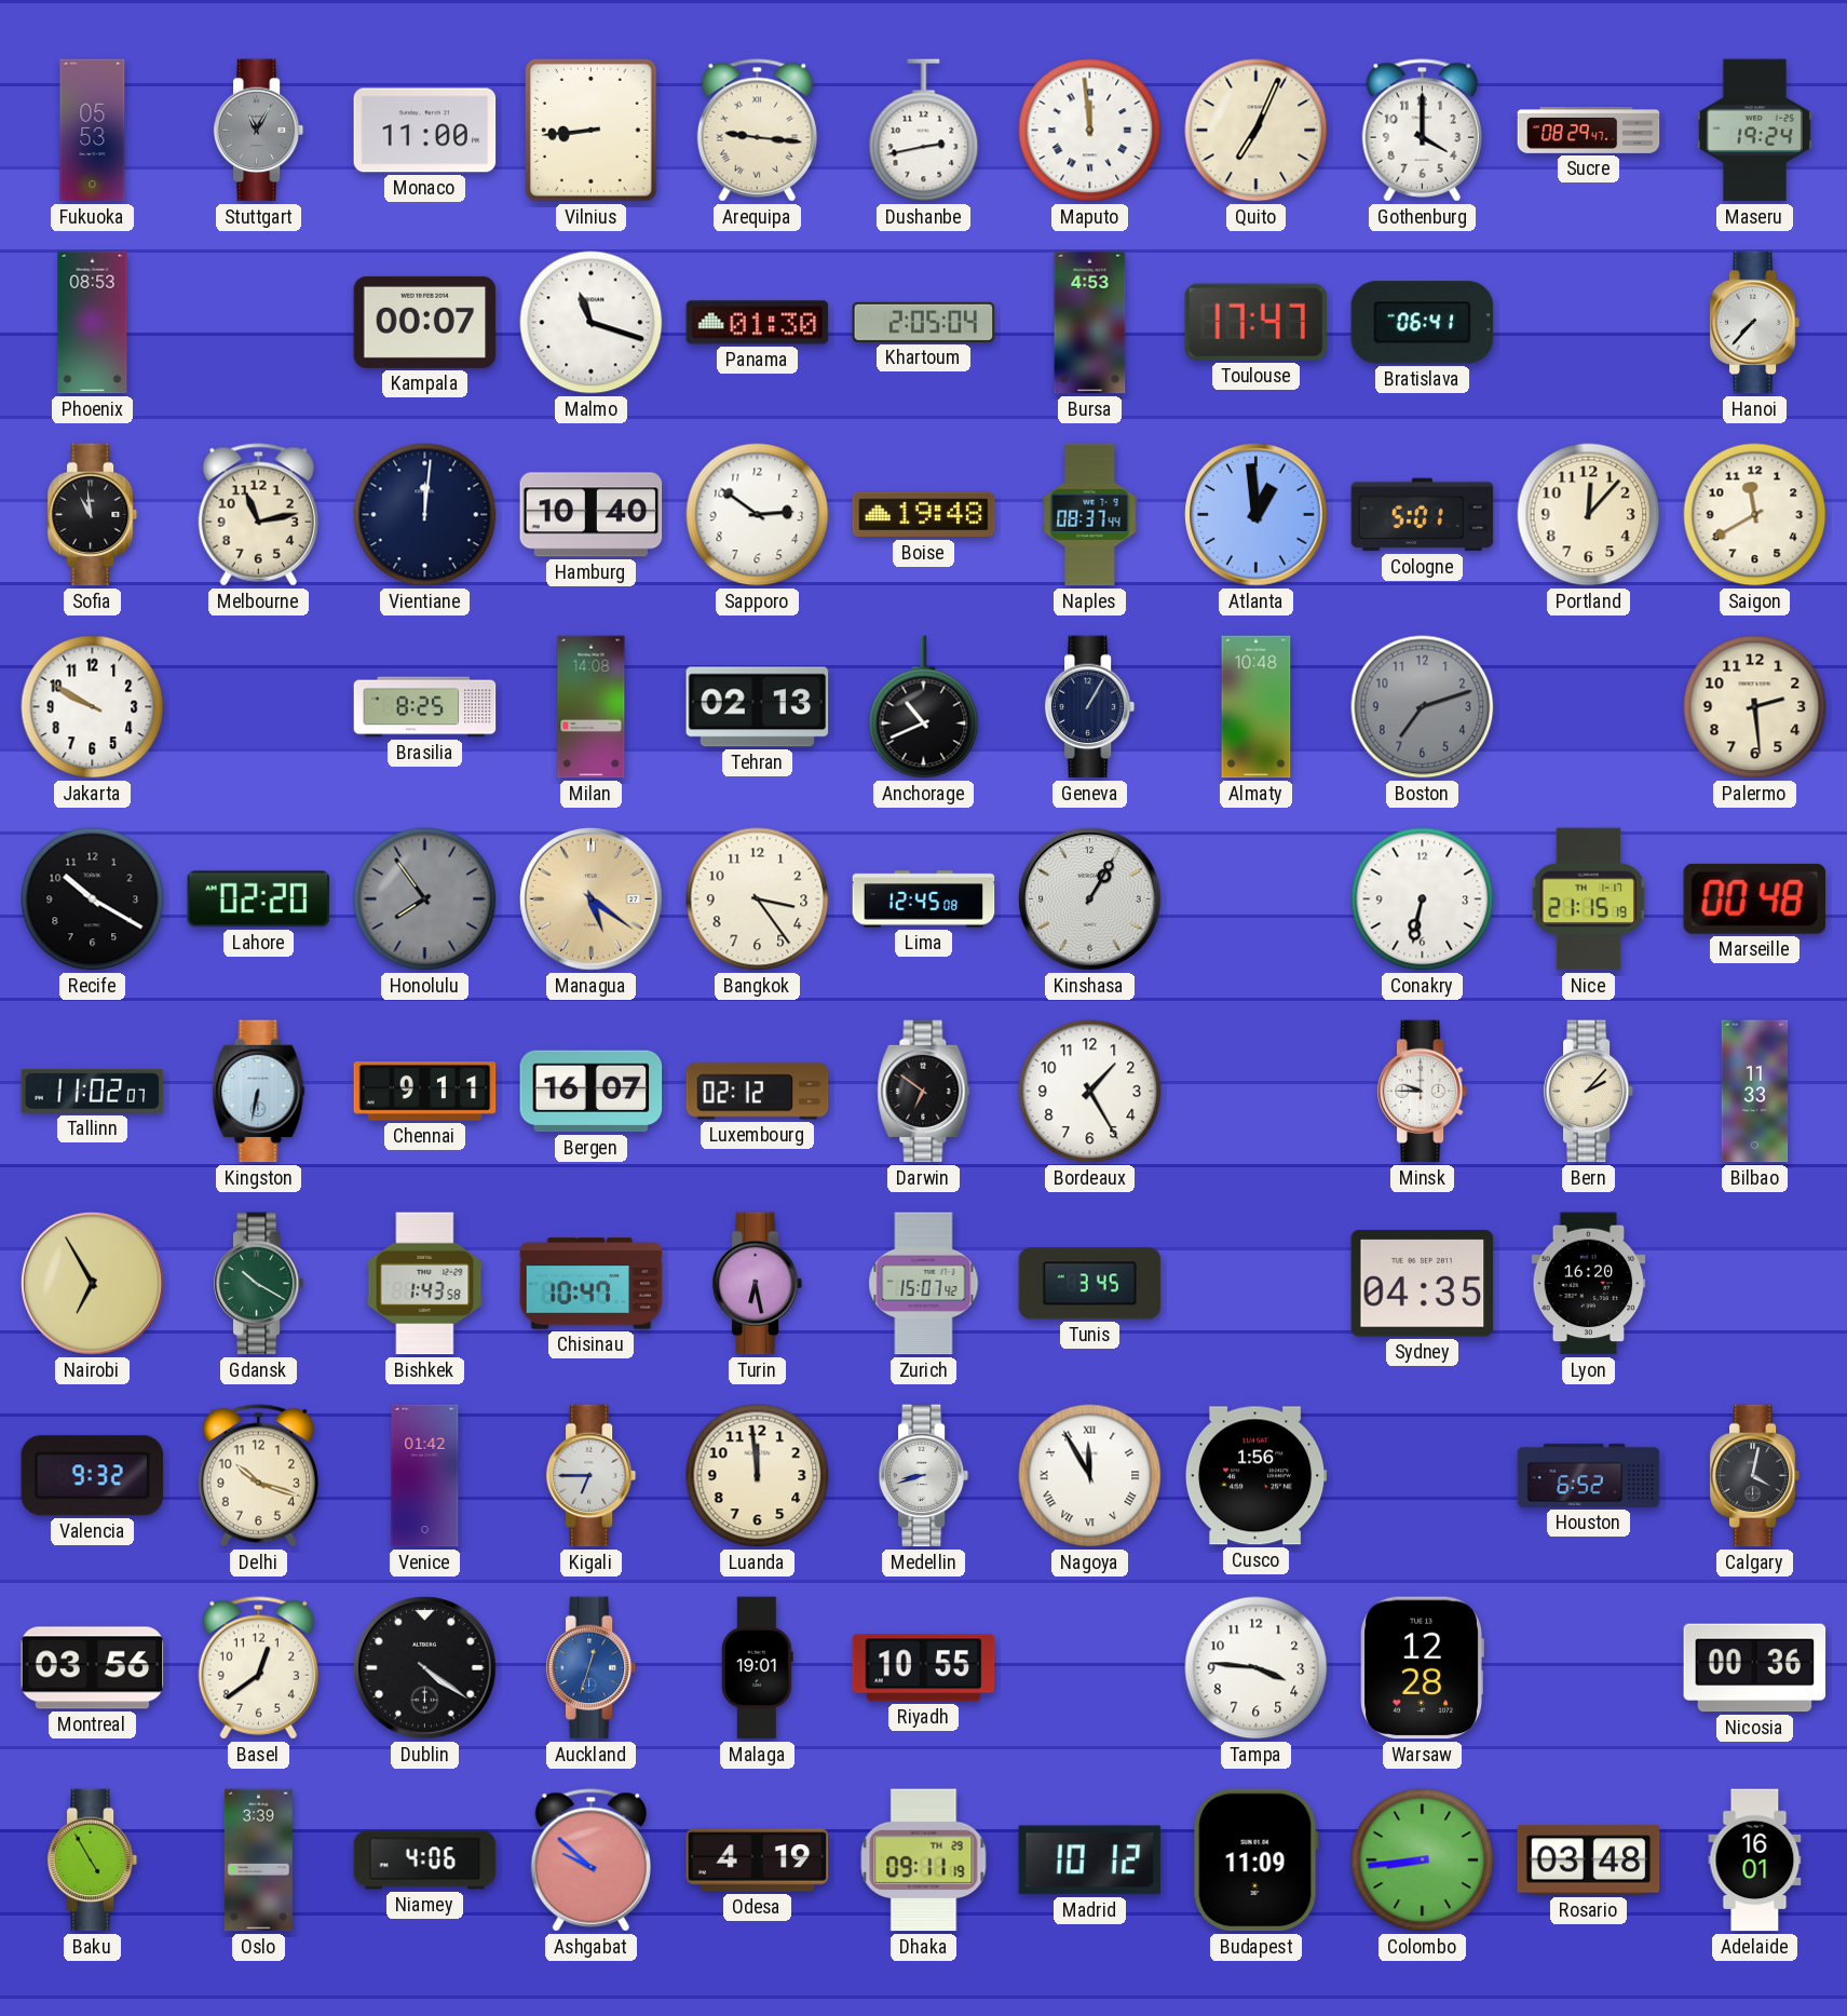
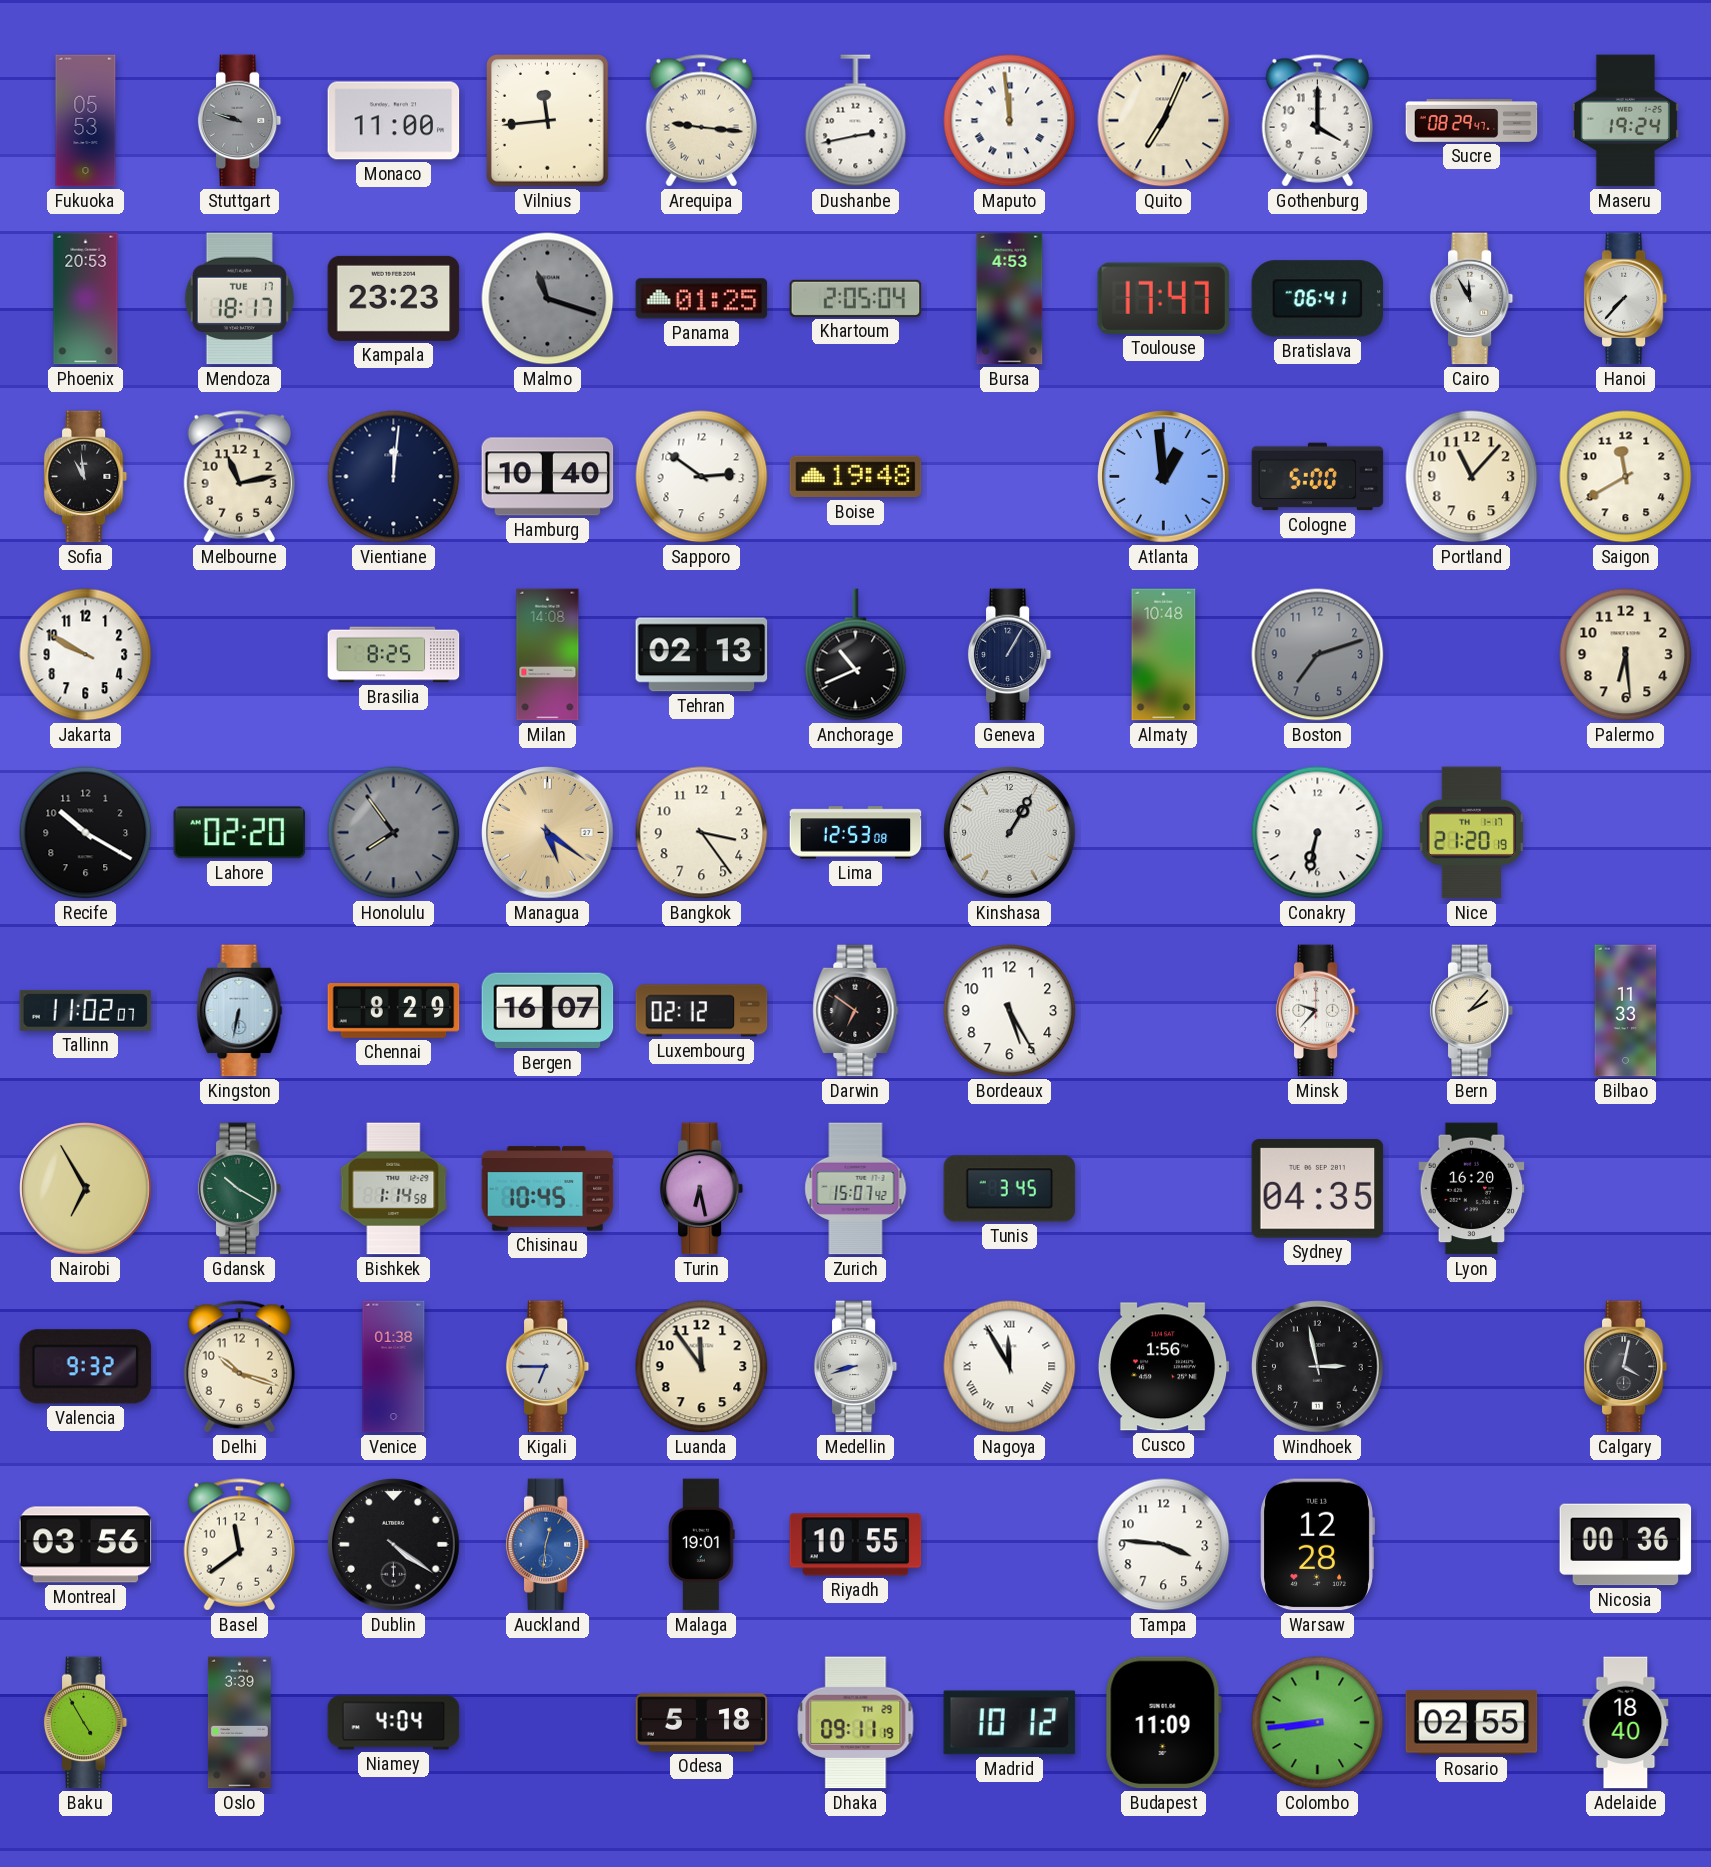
Stuttgart: 11:05 -> 9:48 (240, 121)
Vilnius: 8:44 -> 11:44 (548, 121)
Phoenix: 08:53 -> 20:53 (86, 299)
Mendoza: none -> 18:17 (239, 299)
Kampala: 00:07 -> 23:23 (394, 298)
Malmo dial: white -> grey (548, 299)
Panama: 01:30 -> 01:25 (702, 299)
Cairo: none -> 11:55 (1472, 299)
Naples: 08:37 -> none (1090, 515)
Cologne: 5:01 -> 5:00 (1318, 477)
Portland: 12:07 -> 11:07 (1472, 477)
Palermo: 2:29 -> 6:29 (1626, 655)
Lima: 12:45 -> 12:53 (856, 833)
Nice: 21:15 -> 21:20 (1471, 833)
Marseille: 00:48 -> none (1754, 898)
Chennai: 9:11 -> 8:29 (394, 1011)
Bordeaux: 1:25 -> 5:25 (1010, 1011)
Minsk: 9:45 -> 9:37 (1318, 1011)
Bishkek: 1:43 -> 1:14 (394, 1189)
Chisinau: 10:47 -> 10:45 (548, 1189)
Venice: 01:42 -> 01:38 (394, 1367)
Luanda: 11:59 -> 11:54 (702, 1367)
Windhoek: none -> 2:58 (1318, 1367)
Houston: 6:52 -> none (1589, 1475)
Basel: 12:39 -> 11:39 (239, 1545)
Auckland: 12:33 -> 12:31 (548, 1545)
Niamey: 4:06 -> 4:04 (394, 1723)
Ashgabat: 9:52 -> none (590, 1861)
Odesa: 4:19 -> 5:18 (702, 1723)
Rosario: 03:48 -> 02:55 (1472, 1723)
Adelaide: 16:01 -> 18:40 (1626, 1723)
